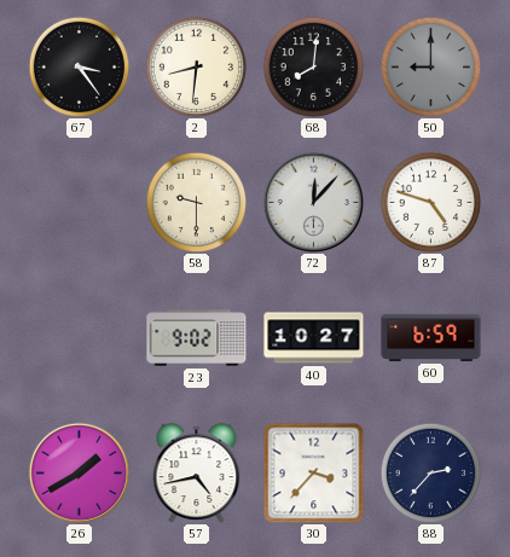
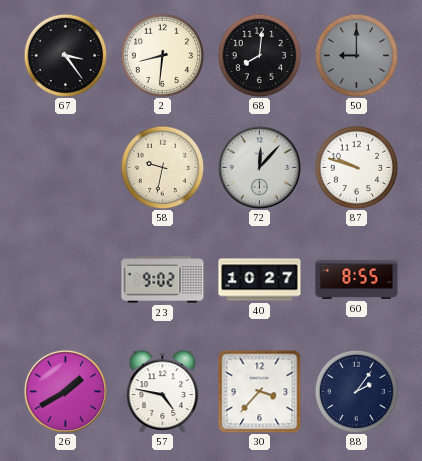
58: 9:30 -> 9:32 (162, 167)
87: 4:48 -> 9:48 (356, 167)
60: 6:59 -> 8:55 (357, 279)
57: 4:43 -> 4:47 (163, 392)
88: 2:37 -> 2:06 (356, 391)
